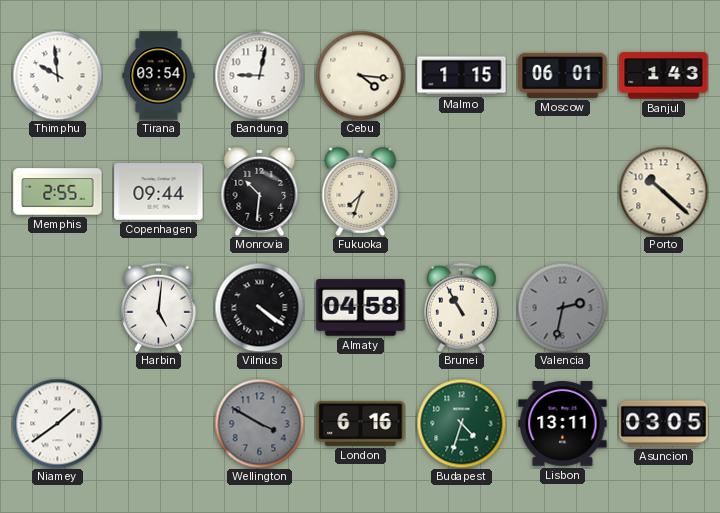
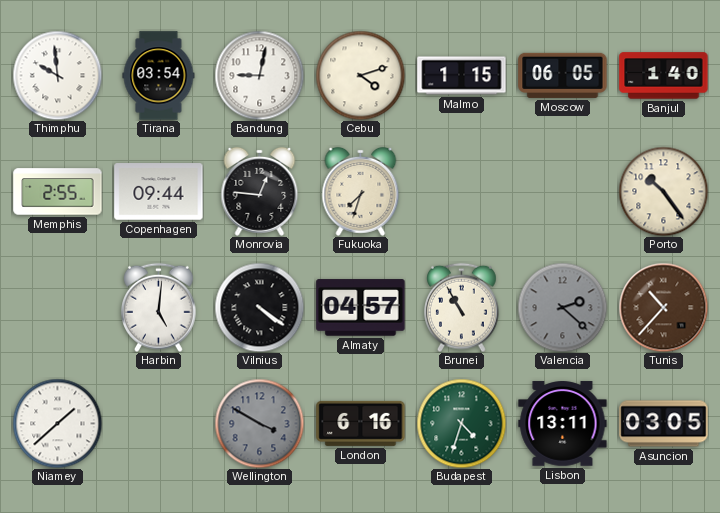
Cebu: 4:16 -> 4:12 (360, 75)
Moscow: 06:01 -> 06:05 (563, 75)
Banjul: 1:43 -> 1:40 (664, 76)
Monrovia: 10:31 -> 12:46 (260, 191)
Porto: 10:22 -> 10:24 (663, 191)
Almaty: 04:58 -> 04:57 (361, 308)
Valencia: 2:32 -> 2:22 (562, 307)
Tunis: none -> 10:37 (663, 307)
Niamey: 1:39 -> 1:38 (57, 423)
